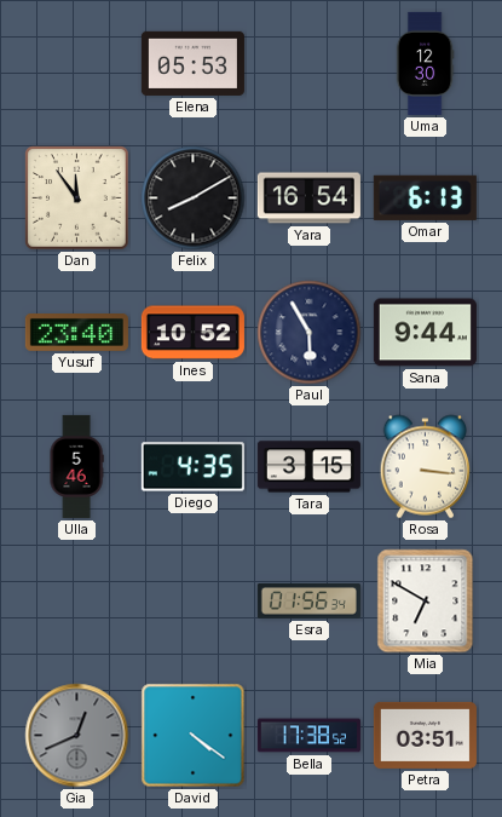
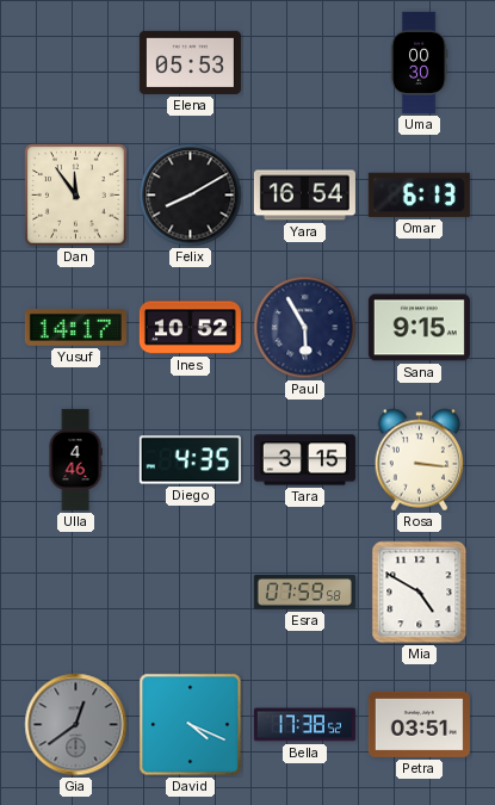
Uma: 12:30 -> 00:30 (419, 62)
Yusuf: 23:40 -> 14:17 (75, 328)
Sana: 9:44 -> 9:15 (419, 328)
Ulla: 5:46 -> 4:46 (75, 459)
Esra: 01:56 -> 07:59 (304, 593)
Mia: 6:50 -> 4:50 (420, 593)
Gia: 12:41 -> 12:39 (76, 725)
David: 4:21 -> 4:19 (191, 725)
